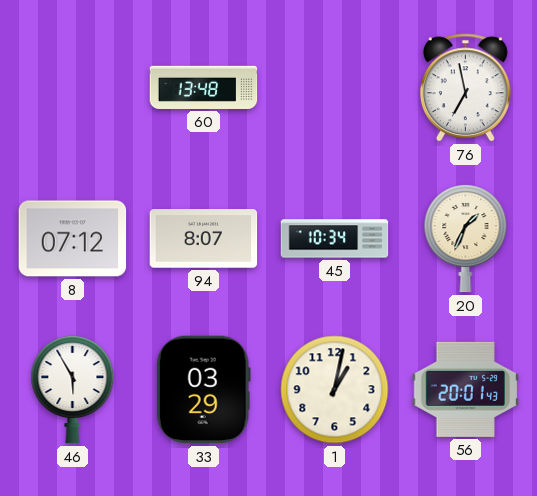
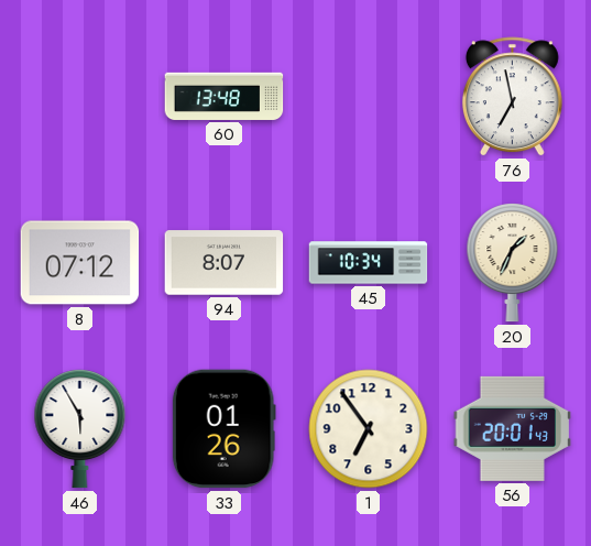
33: 03:29 -> 01:26 (223, 429)
1: 1:02 -> 6:54 (369, 429)
